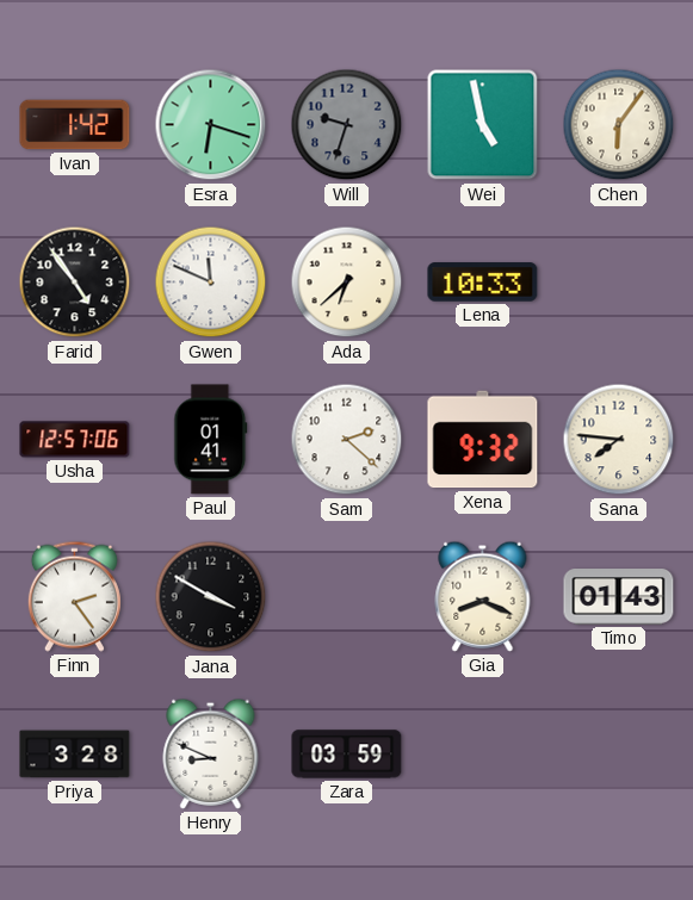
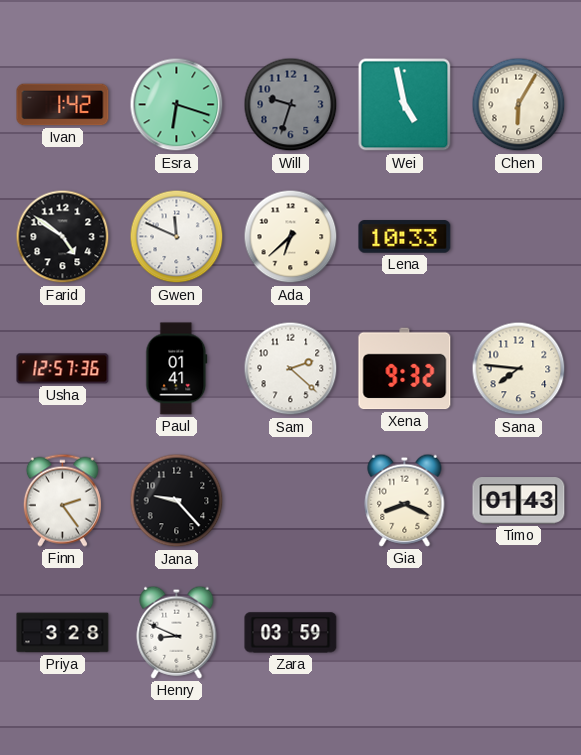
Chen: 6:06 -> 6:05 (519, 105)
Farid: 4:54 -> 4:51 (63, 237)
Usha: 12:57:06 -> 12:57:36 (63, 369)
Jana: 3:50 -> 9:23 (177, 501)
